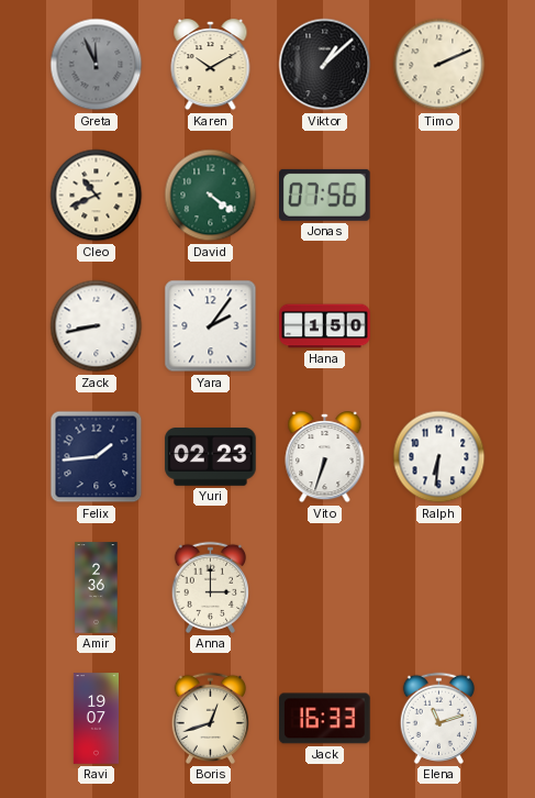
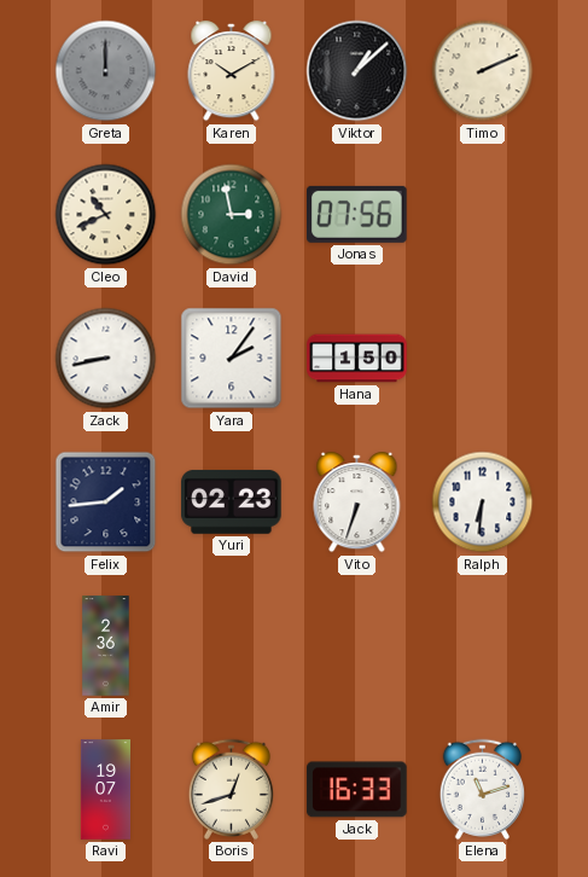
Greta: 11:56 -> 12:00 (106, 71)
David: 4:21 -> 2:58 (232, 215)
Anna: 3:00 -> none (210, 587)
